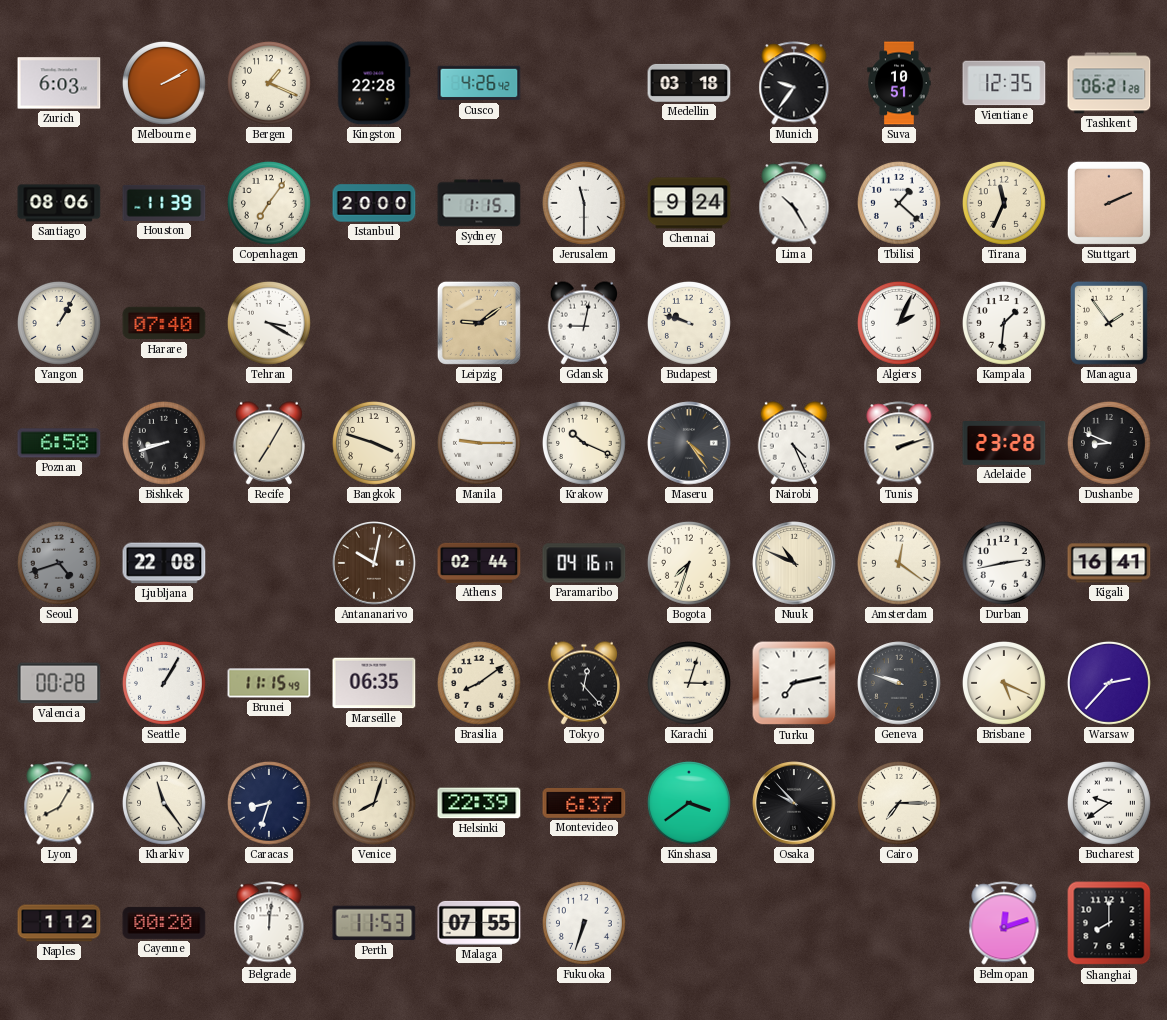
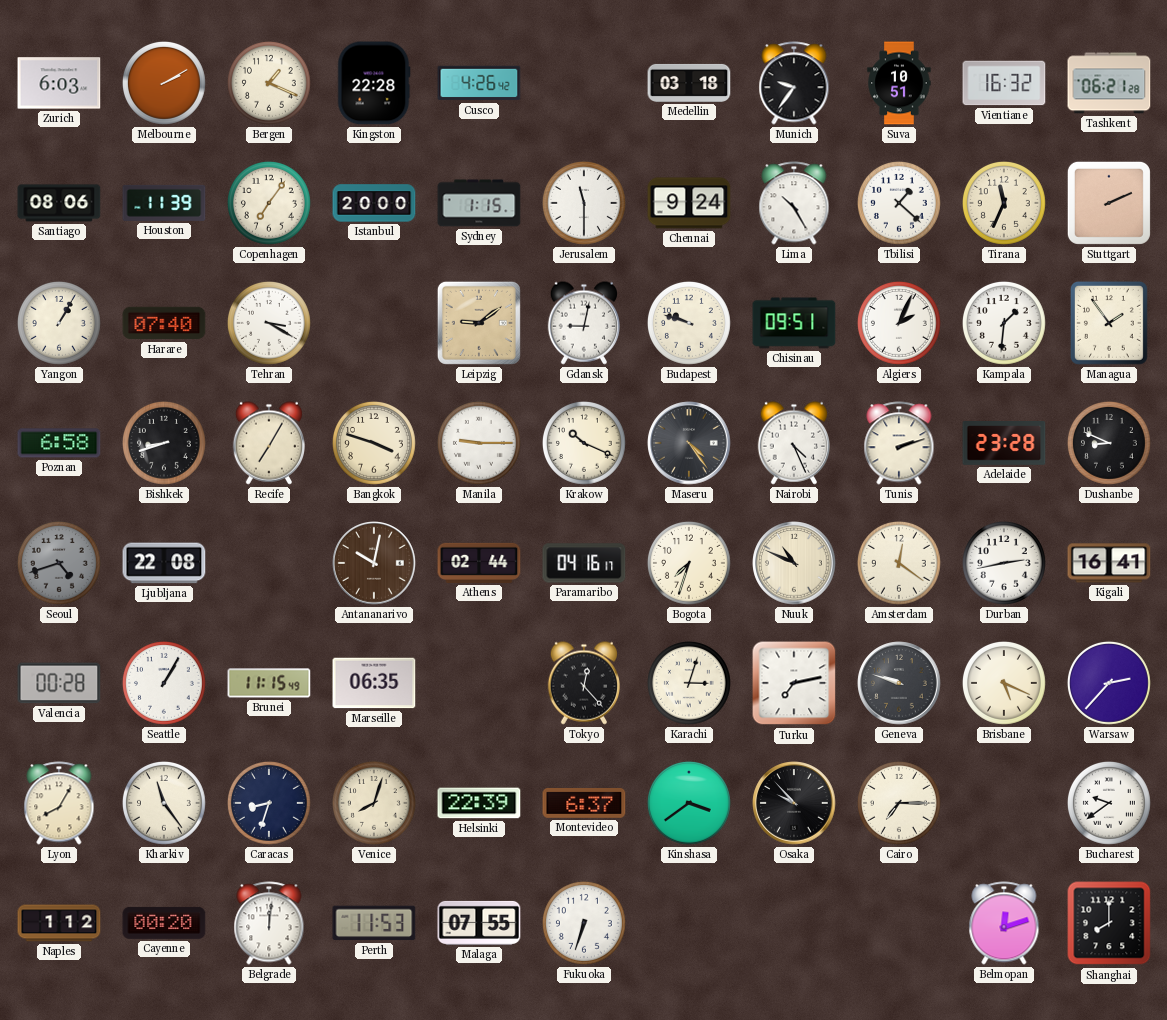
Vientiane: 12:35 -> 16:32 (1004, 83)
Chisinau: none -> 09:51 (794, 323)
Brasilia: 8:09 -> none (479, 683)
